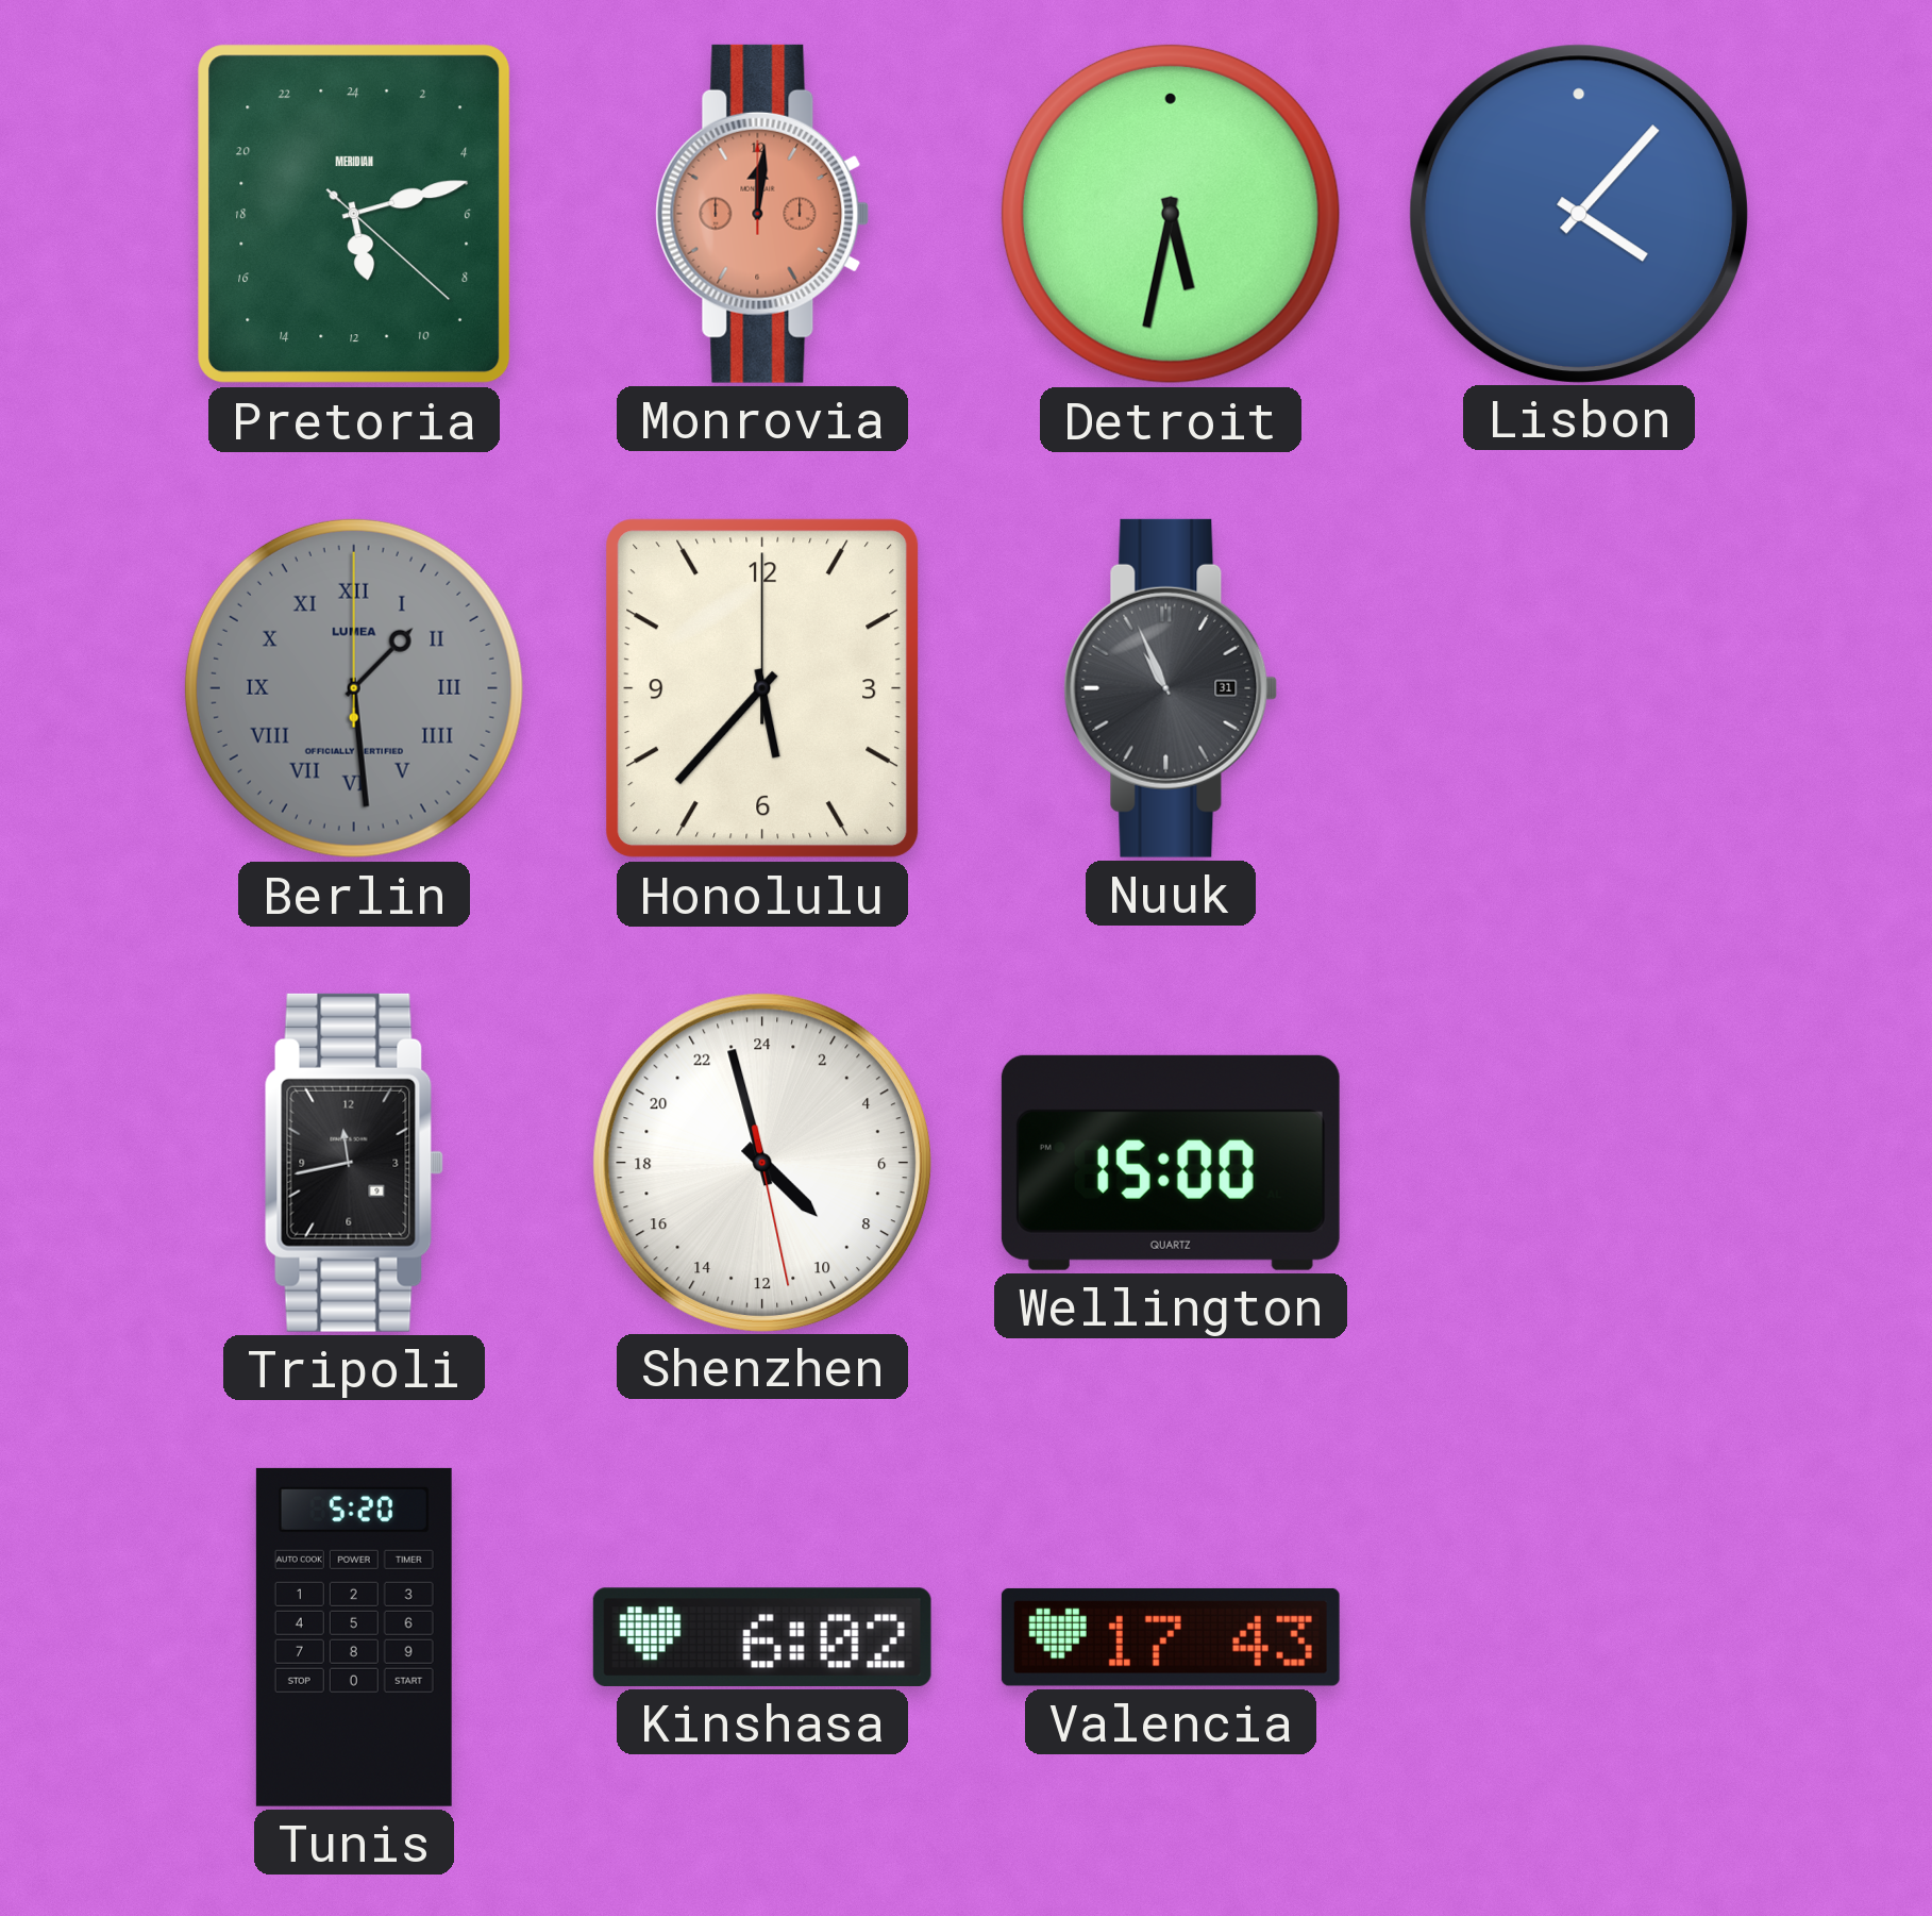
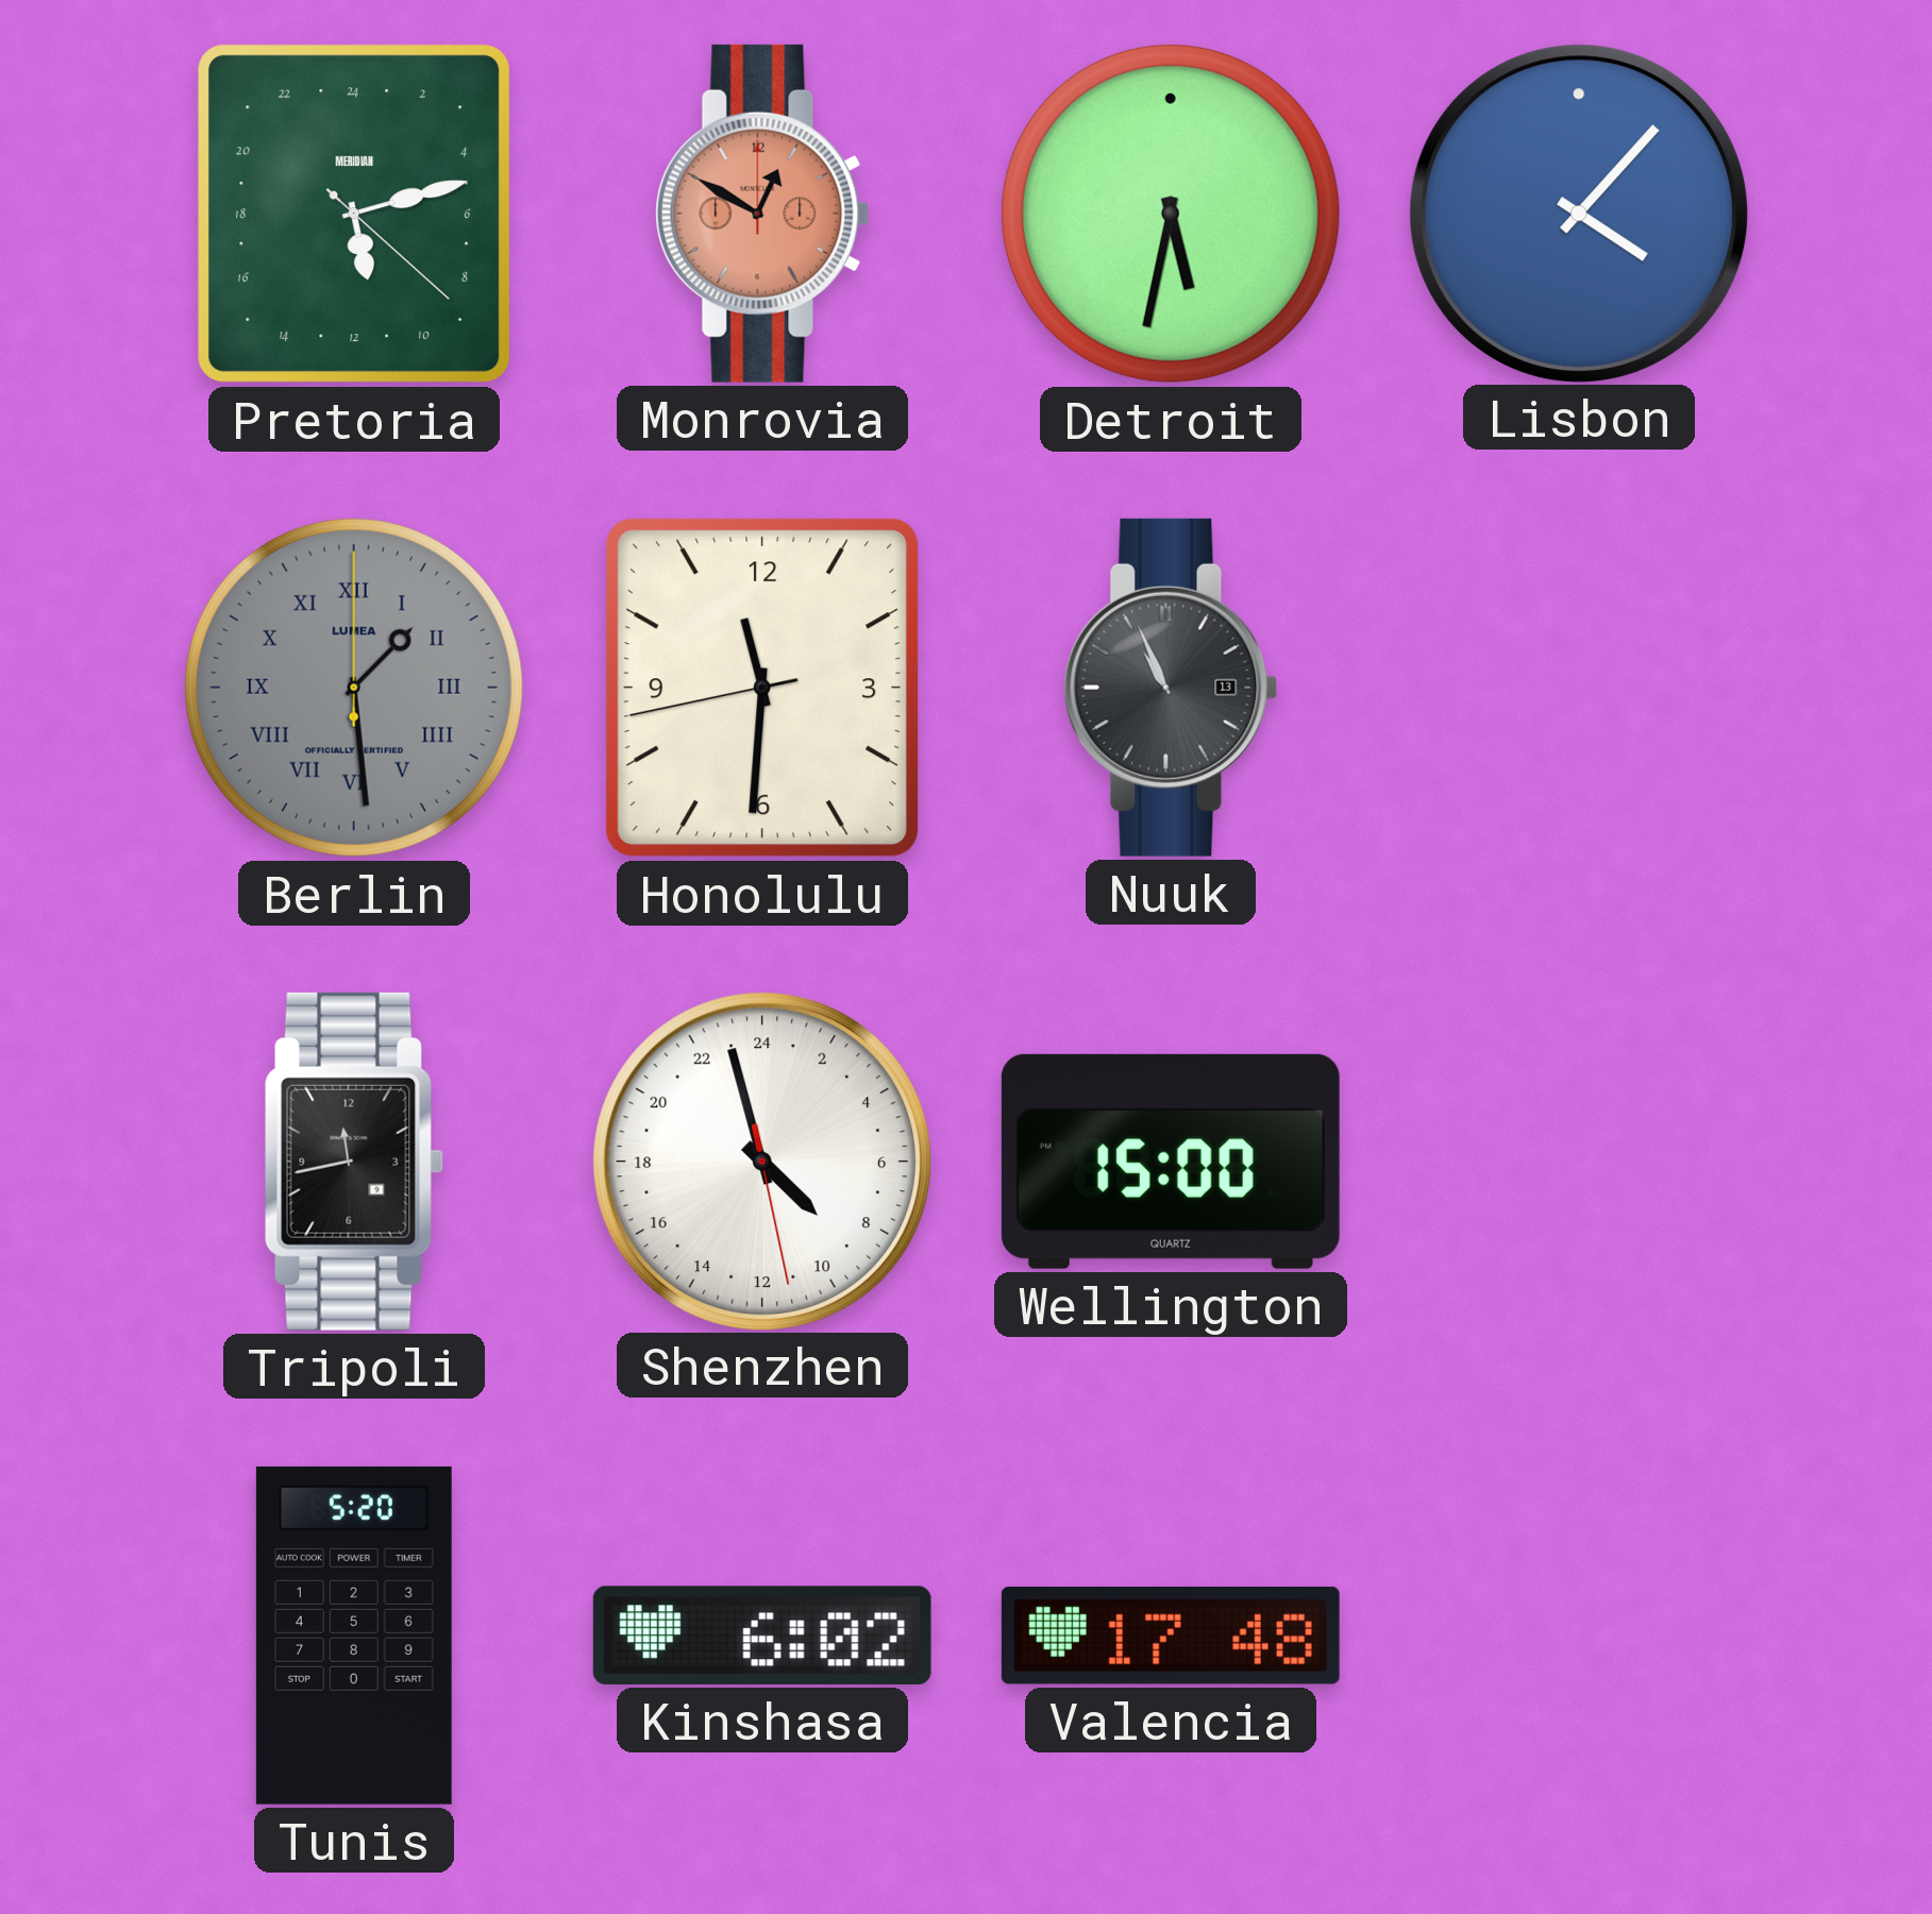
Monrovia: 12:01 -> 12:50 (762, 214)
Honolulu: 5:37 -> 11:30 (762, 688)
Nuuk date: 31 -> 13 (1171, 688)
Valencia: 17:43 -> 17:48 (1171, 1636)
